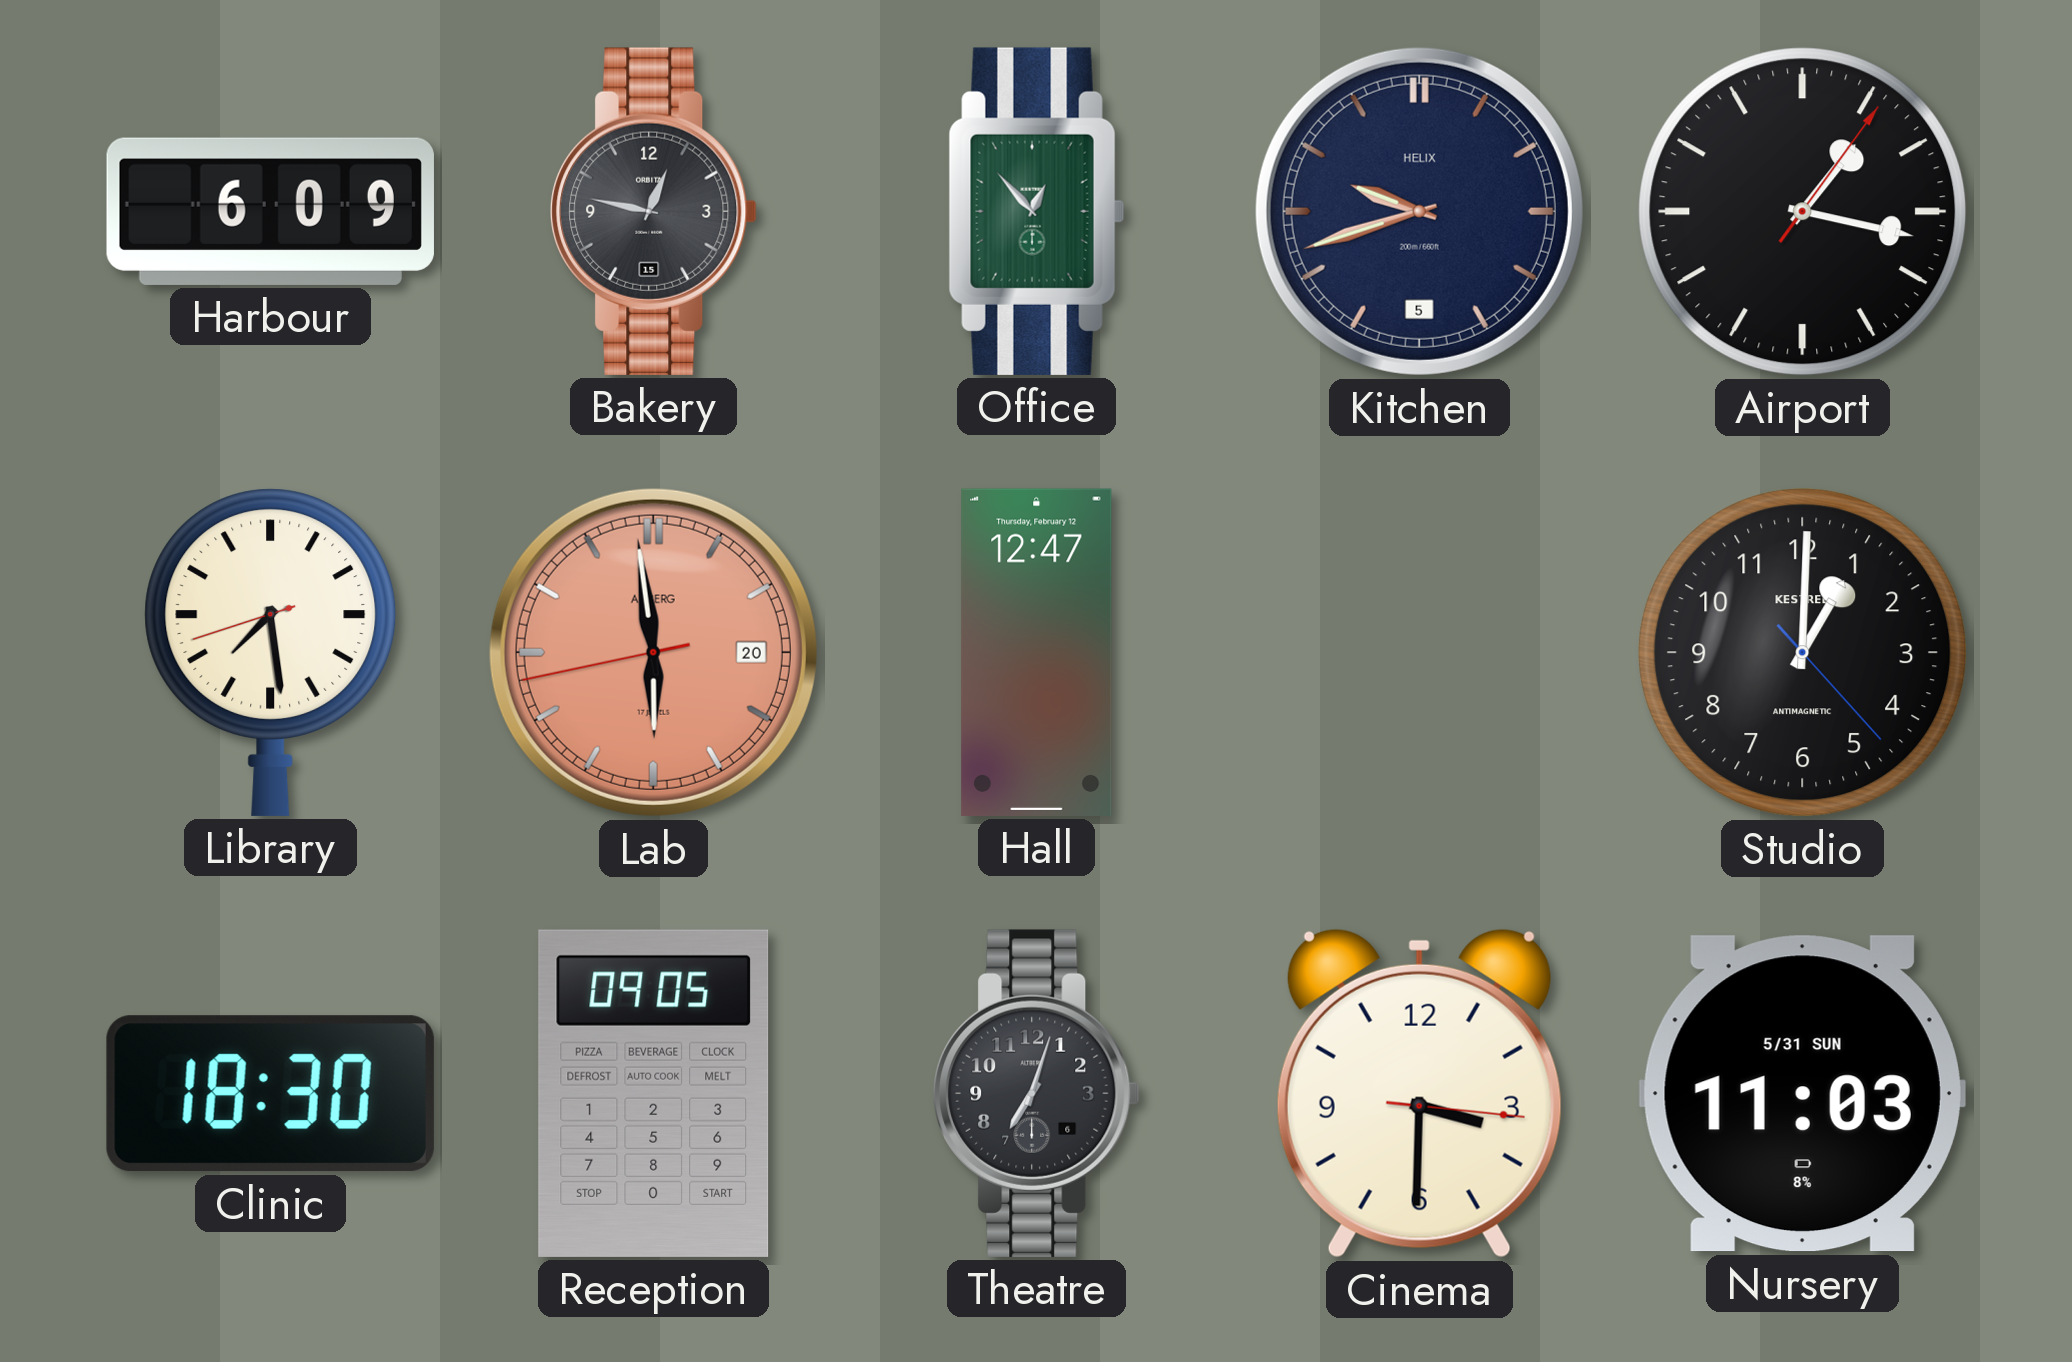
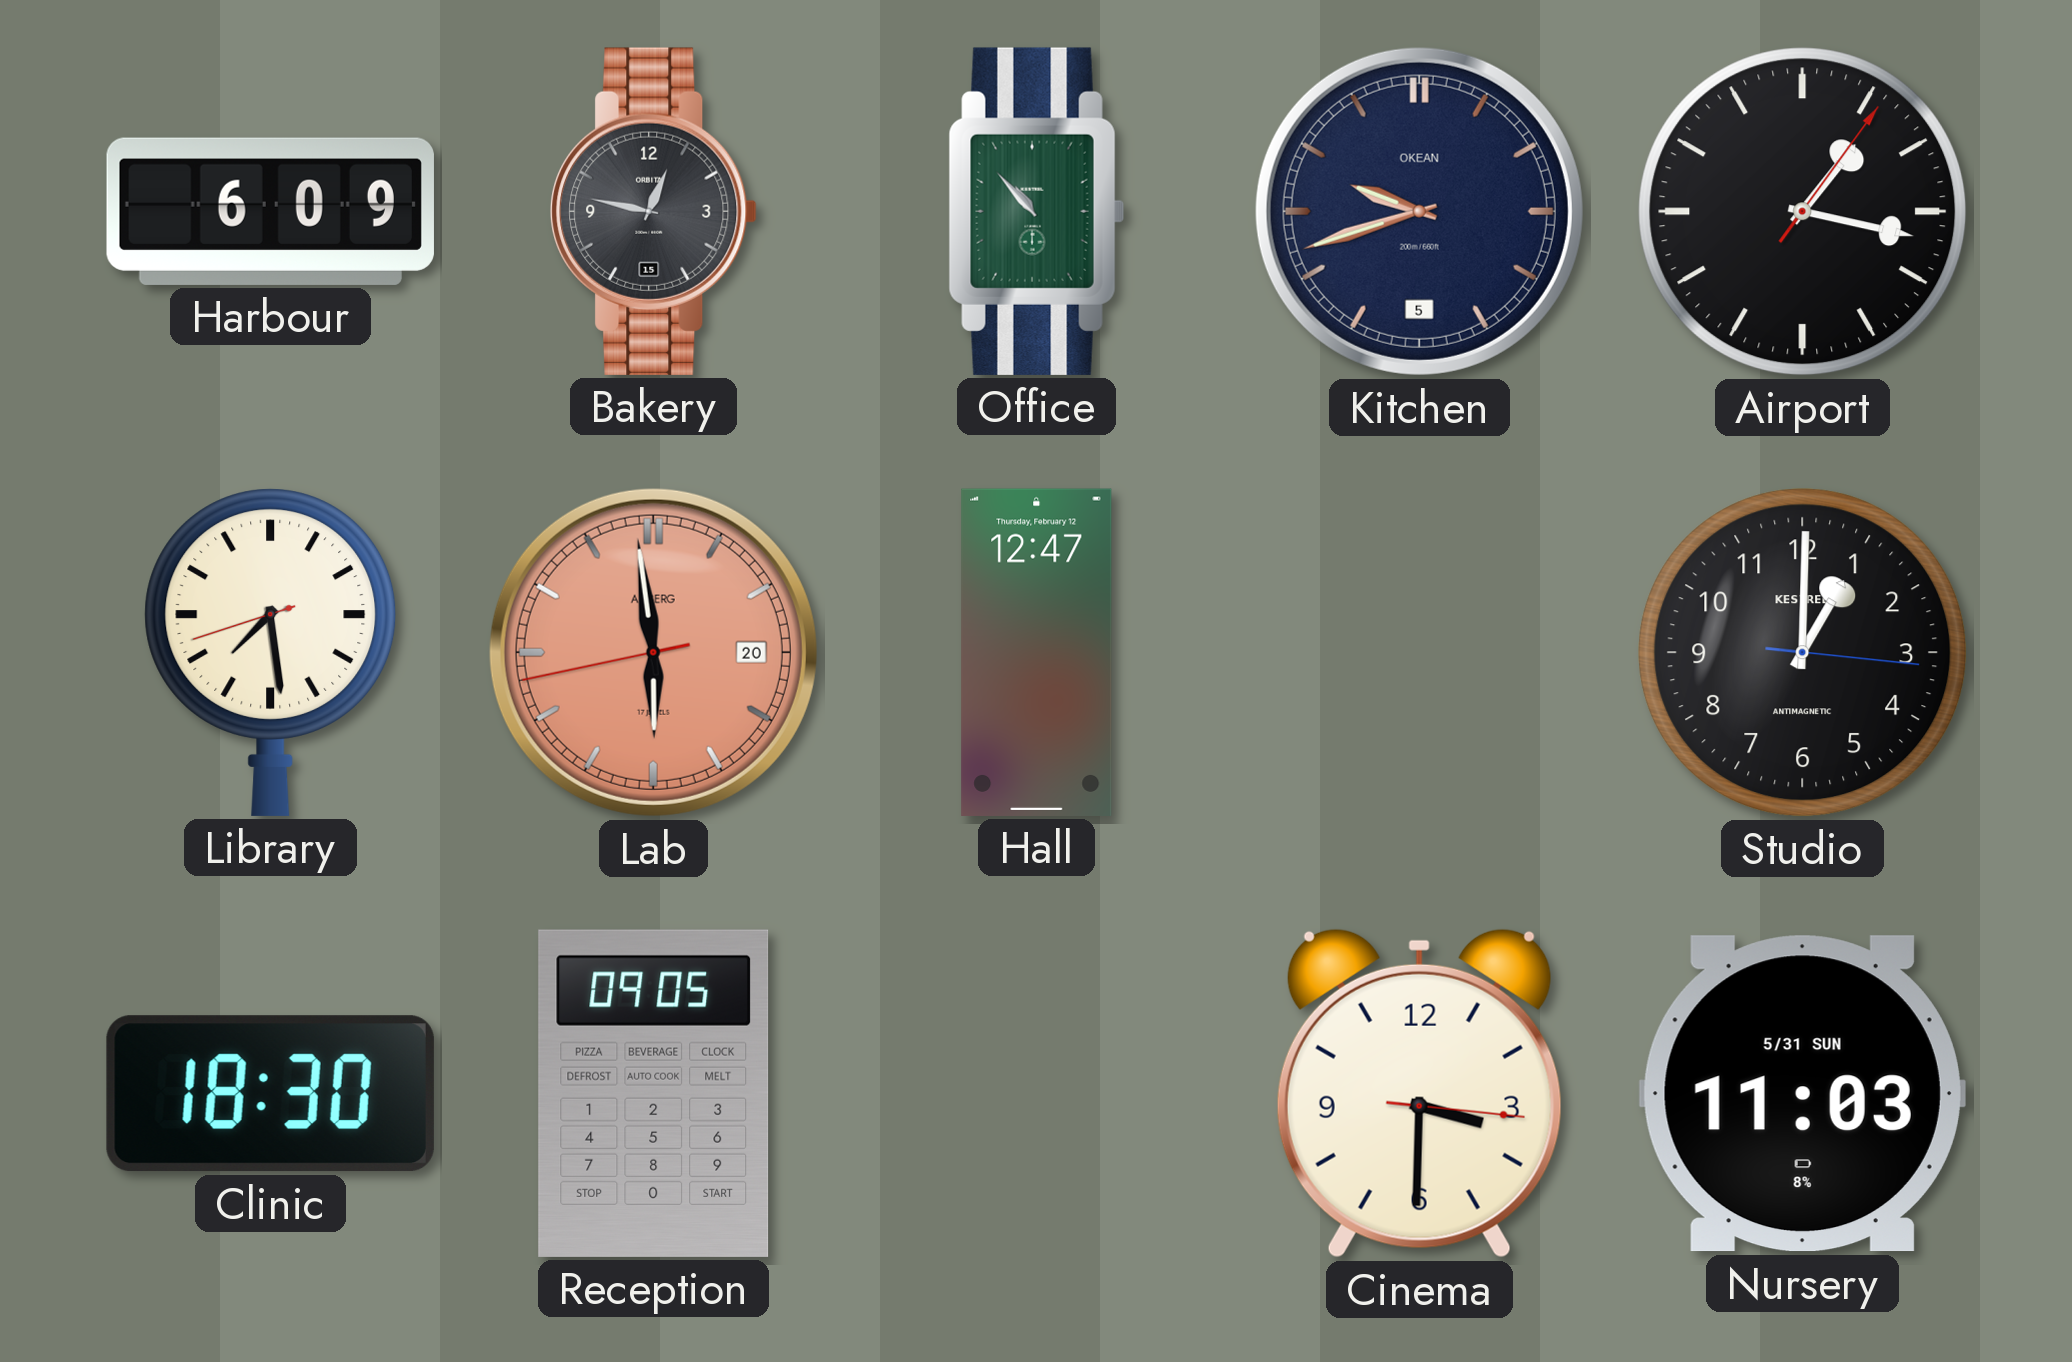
Office: 12:53 -> 10:53 (1036, 211)
Kitchen brand: HELIX -> OKEAN (1419, 211)
Studio: 1:00:23 -> 1:00:16 (1803, 653)
Theatre: 7:03 -> none (1037, 1093)
